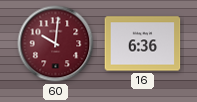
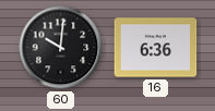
60 dial: burgundy -> black (61, 48)
